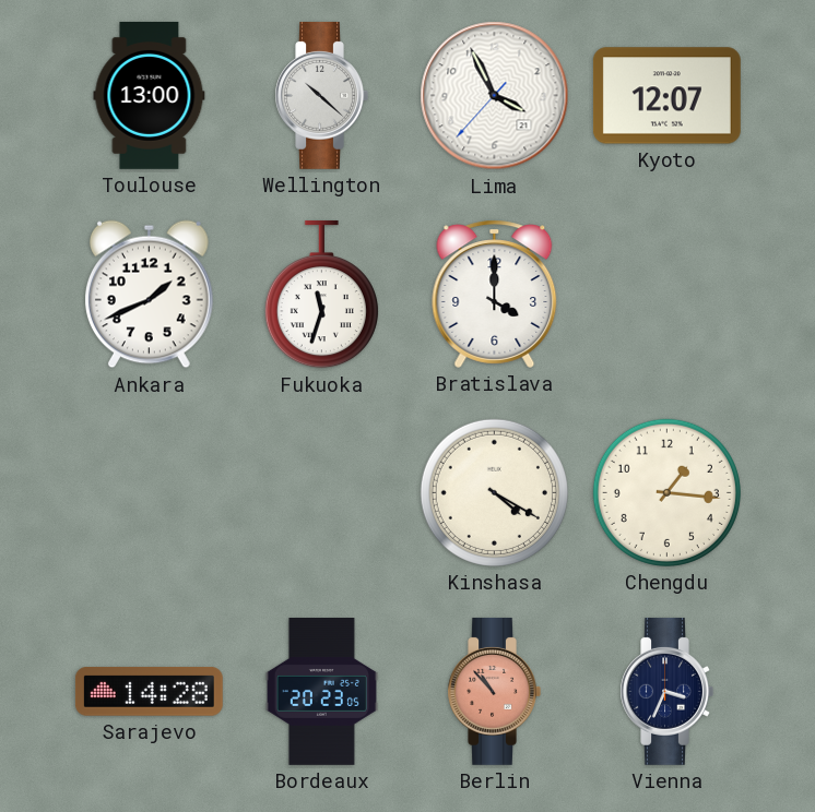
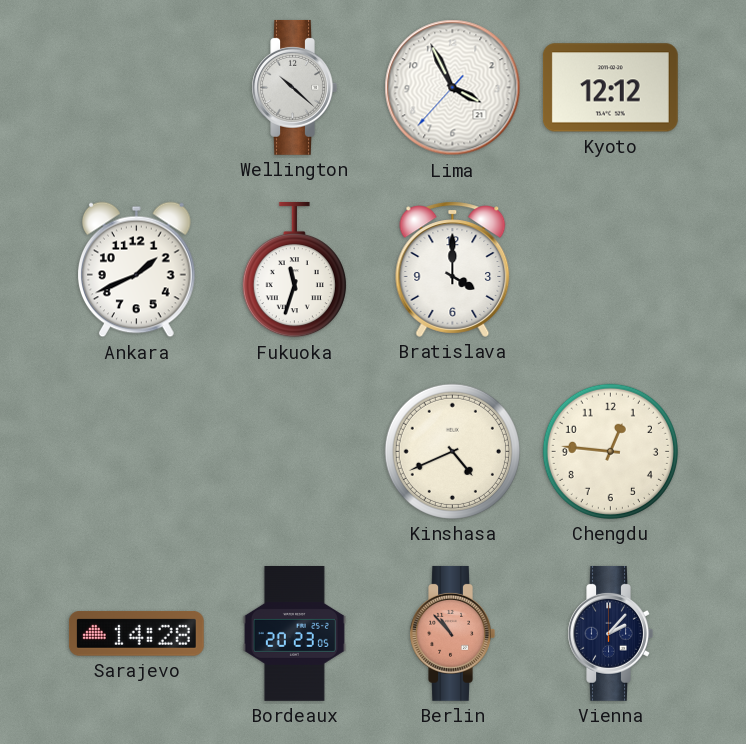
Toulouse: 13:00 -> none (150, 95)
Kyoto: 12:07 -> 12:12 (610, 88)
Kinshasa: 4:20 -> 4:41 (452, 451)
Chengdu: 1:16 -> 12:46 (610, 451)
Vienna: 3:34 -> 2:07 (610, 633)
